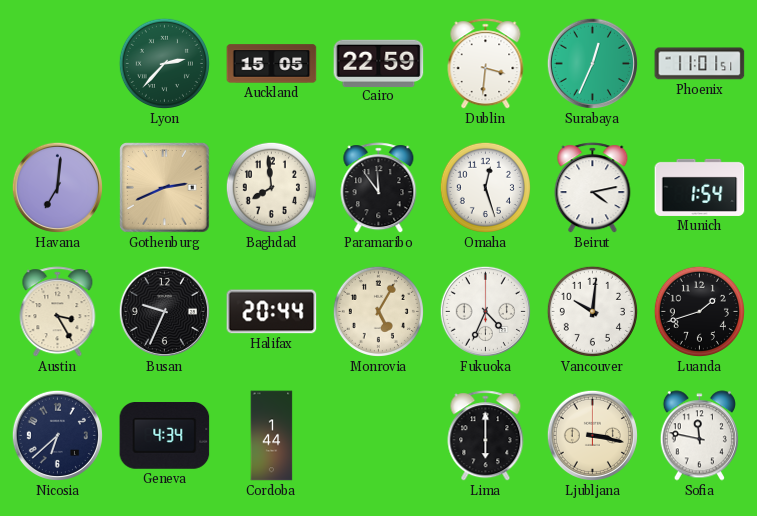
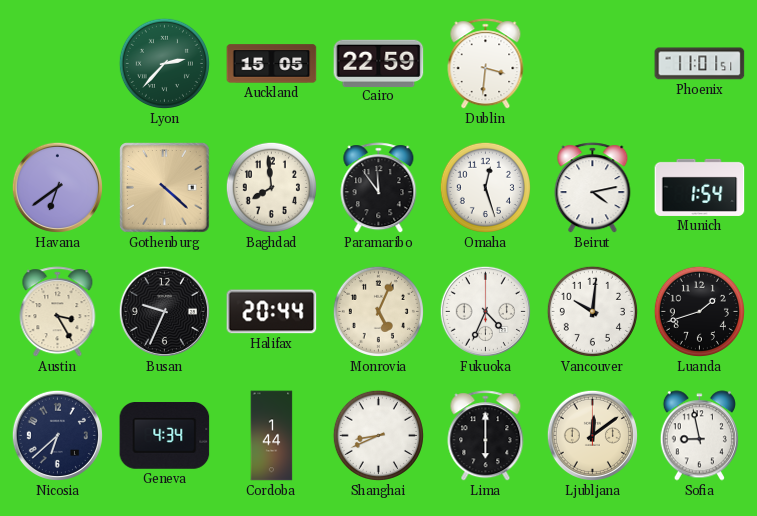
Surabaya: 12:34 -> none (592, 63)
Havana: 7:01 -> 6:39 (57, 187)
Gothenburg: 2:41 -> 4:22 (165, 188)
Monrovia: 5:05 -> 5:04 (378, 311)
Shanghai: none -> 8:41 (378, 435)
Ljubljana: 3:17 -> 12:09 (592, 435)
Sofia: 11:47 -> 8:58 (699, 436)
